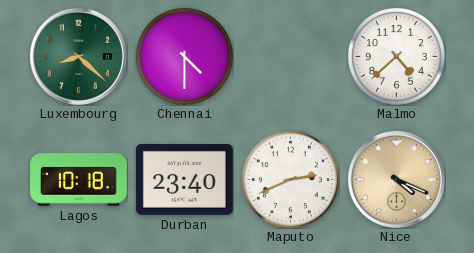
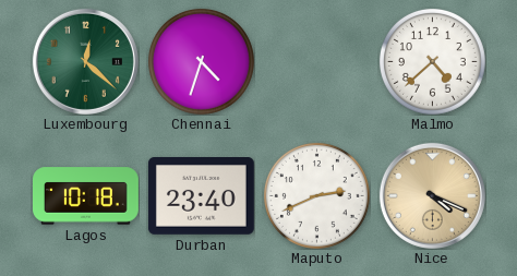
Luxembourg: 8:22 -> 12:22 (85, 61)
Chennai: 4:30 -> 4:33 (201, 61)
